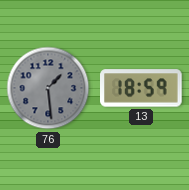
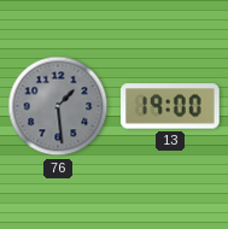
13: 18:59 -> 19:00 (171, 106)
